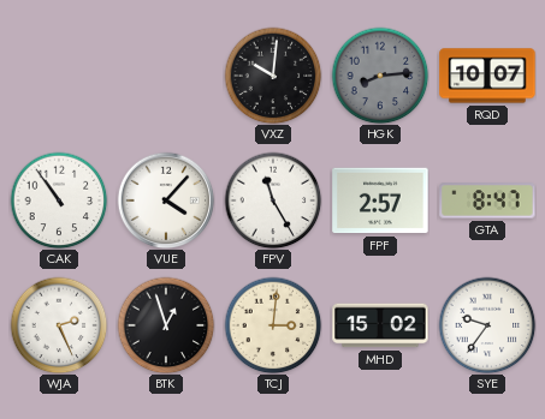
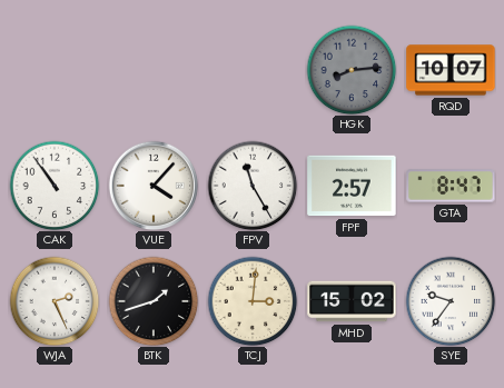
VXZ: 10:01 -> none (273, 76)
BTK: 12:57 -> 1:42 (154, 301)
